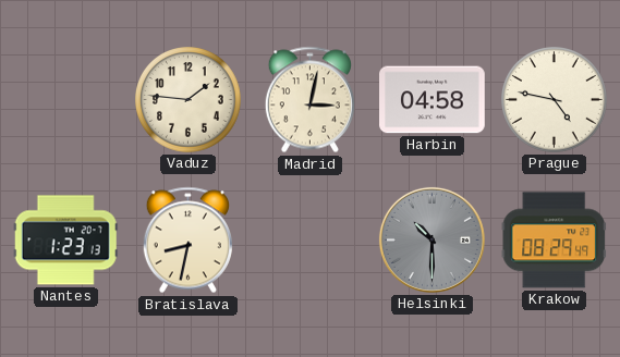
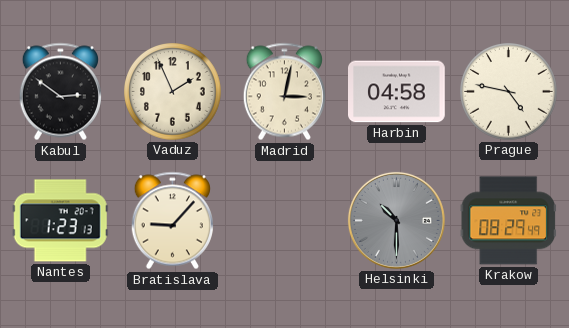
Kabul: none -> 2:51 (60, 92)
Vaduz: 1:46 -> 1:56 (173, 92)
Bratislava: 8:32 -> 9:07 (172, 221)
